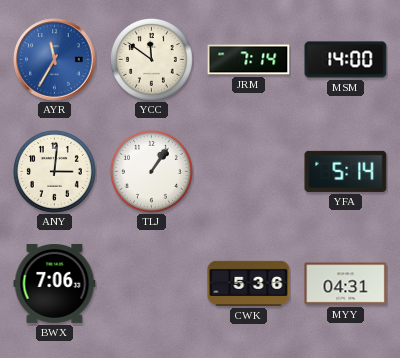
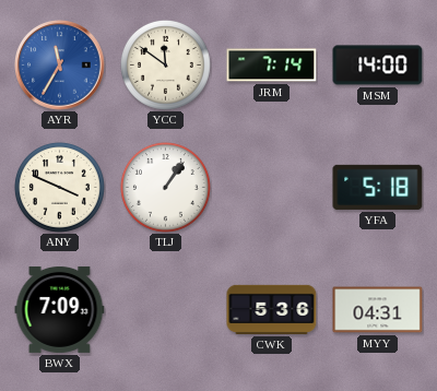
ANY: 3:01 -> 3:49 (59, 187)
YFA: 5:14 -> 5:18 (378, 187)
BWX: 7:06 -> 7:09 (60, 309)
